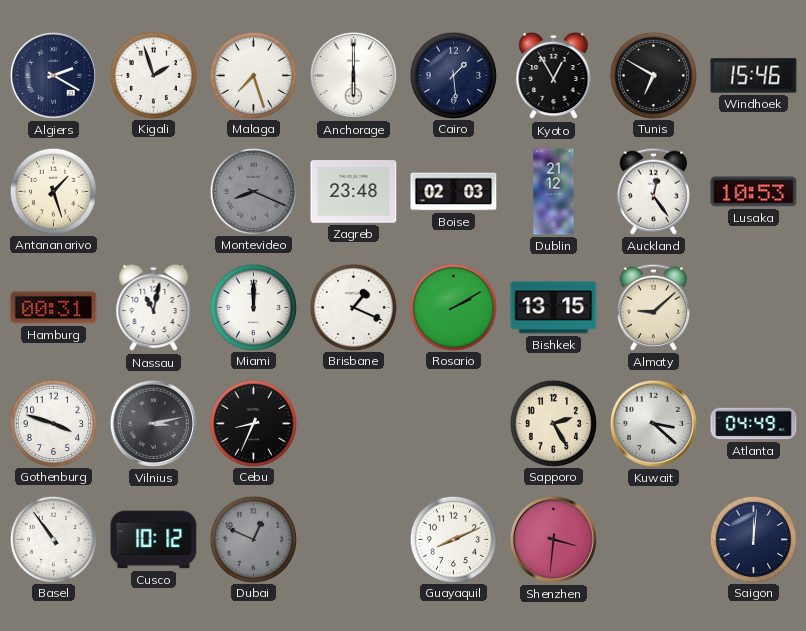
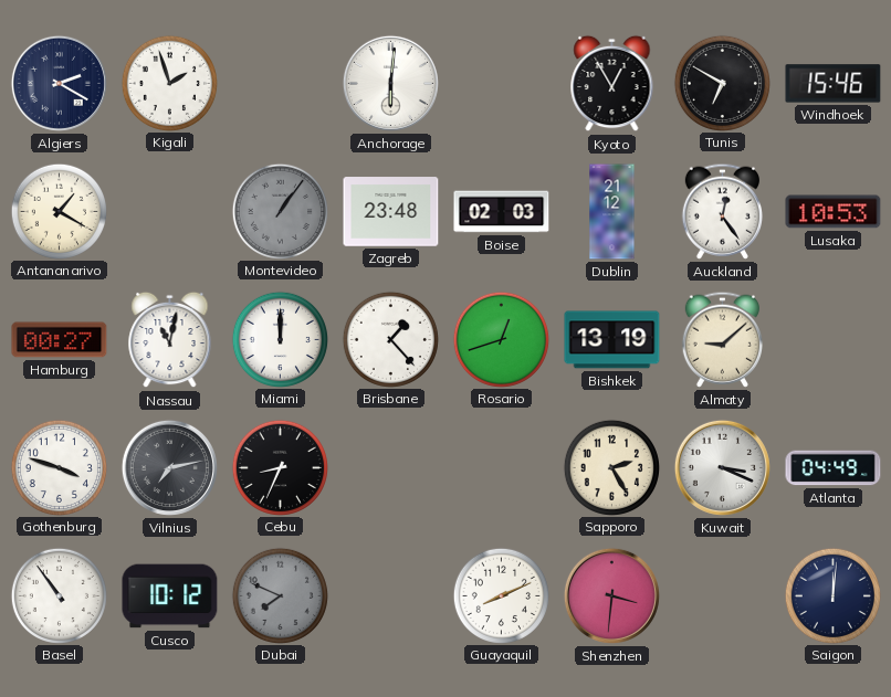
Malaga: 7:27 -> none (253, 75)
Anchorage: 6:00 -> 6:01 (390, 83)
Cairo: 1:29 -> none (453, 75)
Antananarivo: 1:27 -> 1:20 (59, 211)
Montevideo: 8:19 -> 1:06 (280, 211)
Hamburg: 00:31 -> 00:27 (60, 340)
Brisbane: 1:19 -> 1:23 (390, 339)
Rosario: 2:10 -> 12:42 (501, 339)
Bishkek: 13:15 -> 13:19 (612, 340)
Vilnius: 3:13 -> 7:13 (169, 467)
Kuwait: 3:22 -> 3:19 (722, 467)
Dubai: 12:49 -> 7:49 (280, 595)
